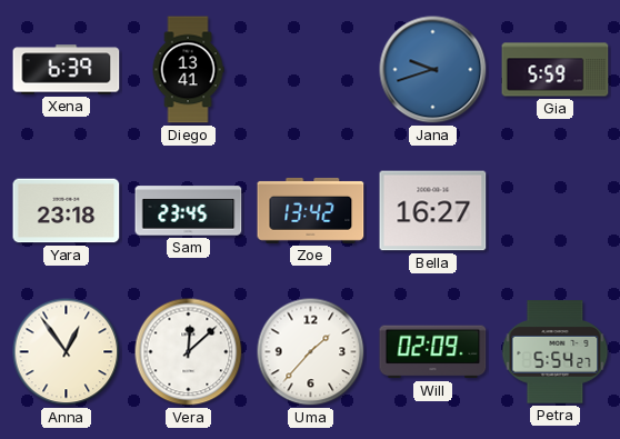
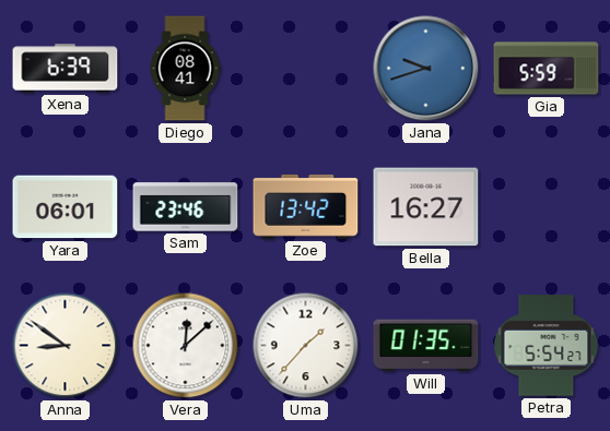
Diego: 13:41 -> 08:41 (185, 69)
Yara: 23:18 -> 06:01 (66, 207)
Sam: 23:45 -> 23:46 (186, 207)
Anna: 12:54 -> 8:51 (66, 346)
Will: 02:09 -> 01:35 (426, 346)
